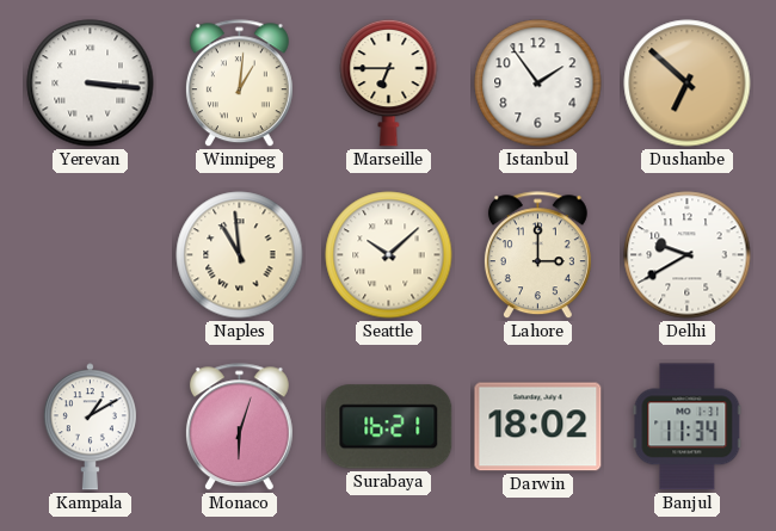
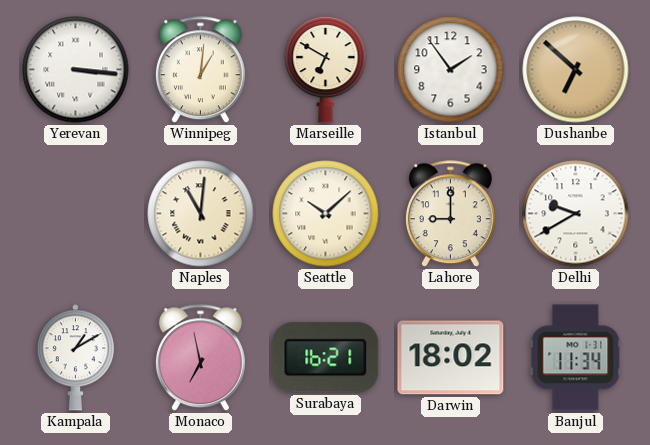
Marseille: 6:45 -> 6:50 (326, 69)
Naples: 10:59 -> 11:01 (201, 214)
Lahore: 3:00 -> 9:00 (450, 214)
Monaco: 6:03 -> 6:58 (200, 358)
